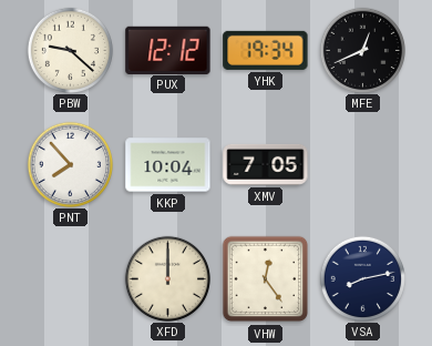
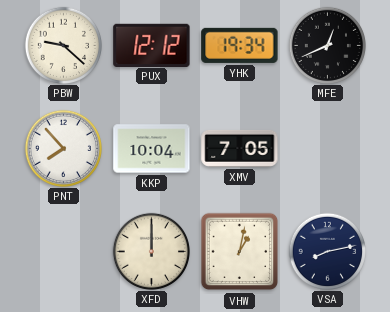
VHW: 12:24 -> 1:02 (240, 252)
